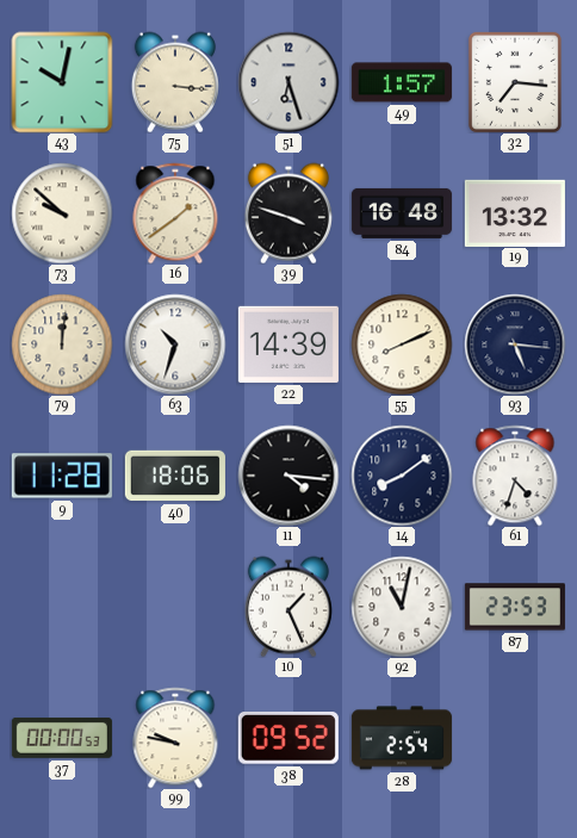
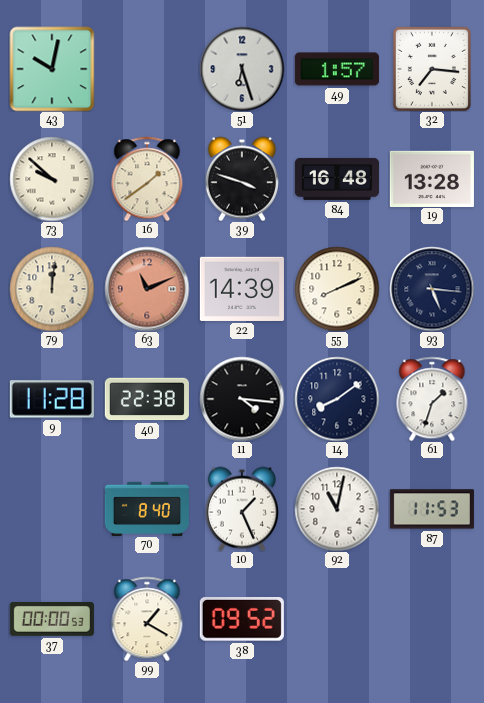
75: 3:16 -> none (175, 82)
19: 13:32 -> 13:28 (432, 178)
63: 10:33 -> 11:11 (147, 289)
63 dial: white -> salmon (147, 289)
40: 18:06 -> 22:38 (147, 399)
61: 4:33 -> 1:33 (432, 399)
70: none -> 8:40 (147, 508)
87: 23:53 -> 11:53 (432, 509)
99: 9:47 -> 1:20 (147, 619)
28: 2:54 -> none (402, 738)
